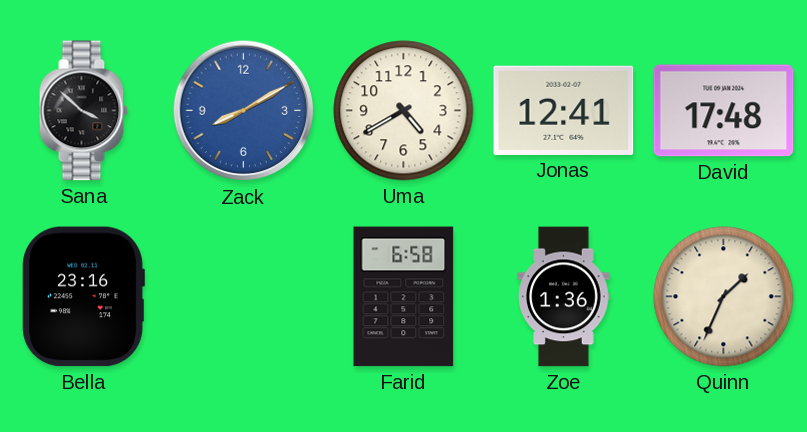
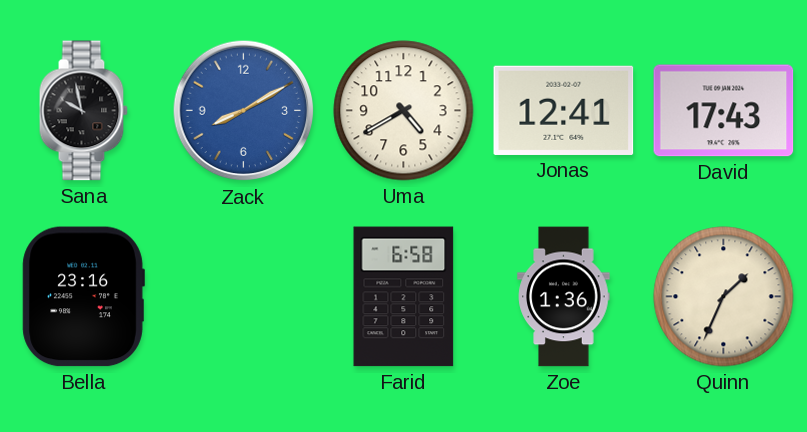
Sana: 3:52 -> 9:58 (83, 111)
David: 17:48 -> 17:43 (724, 111)
